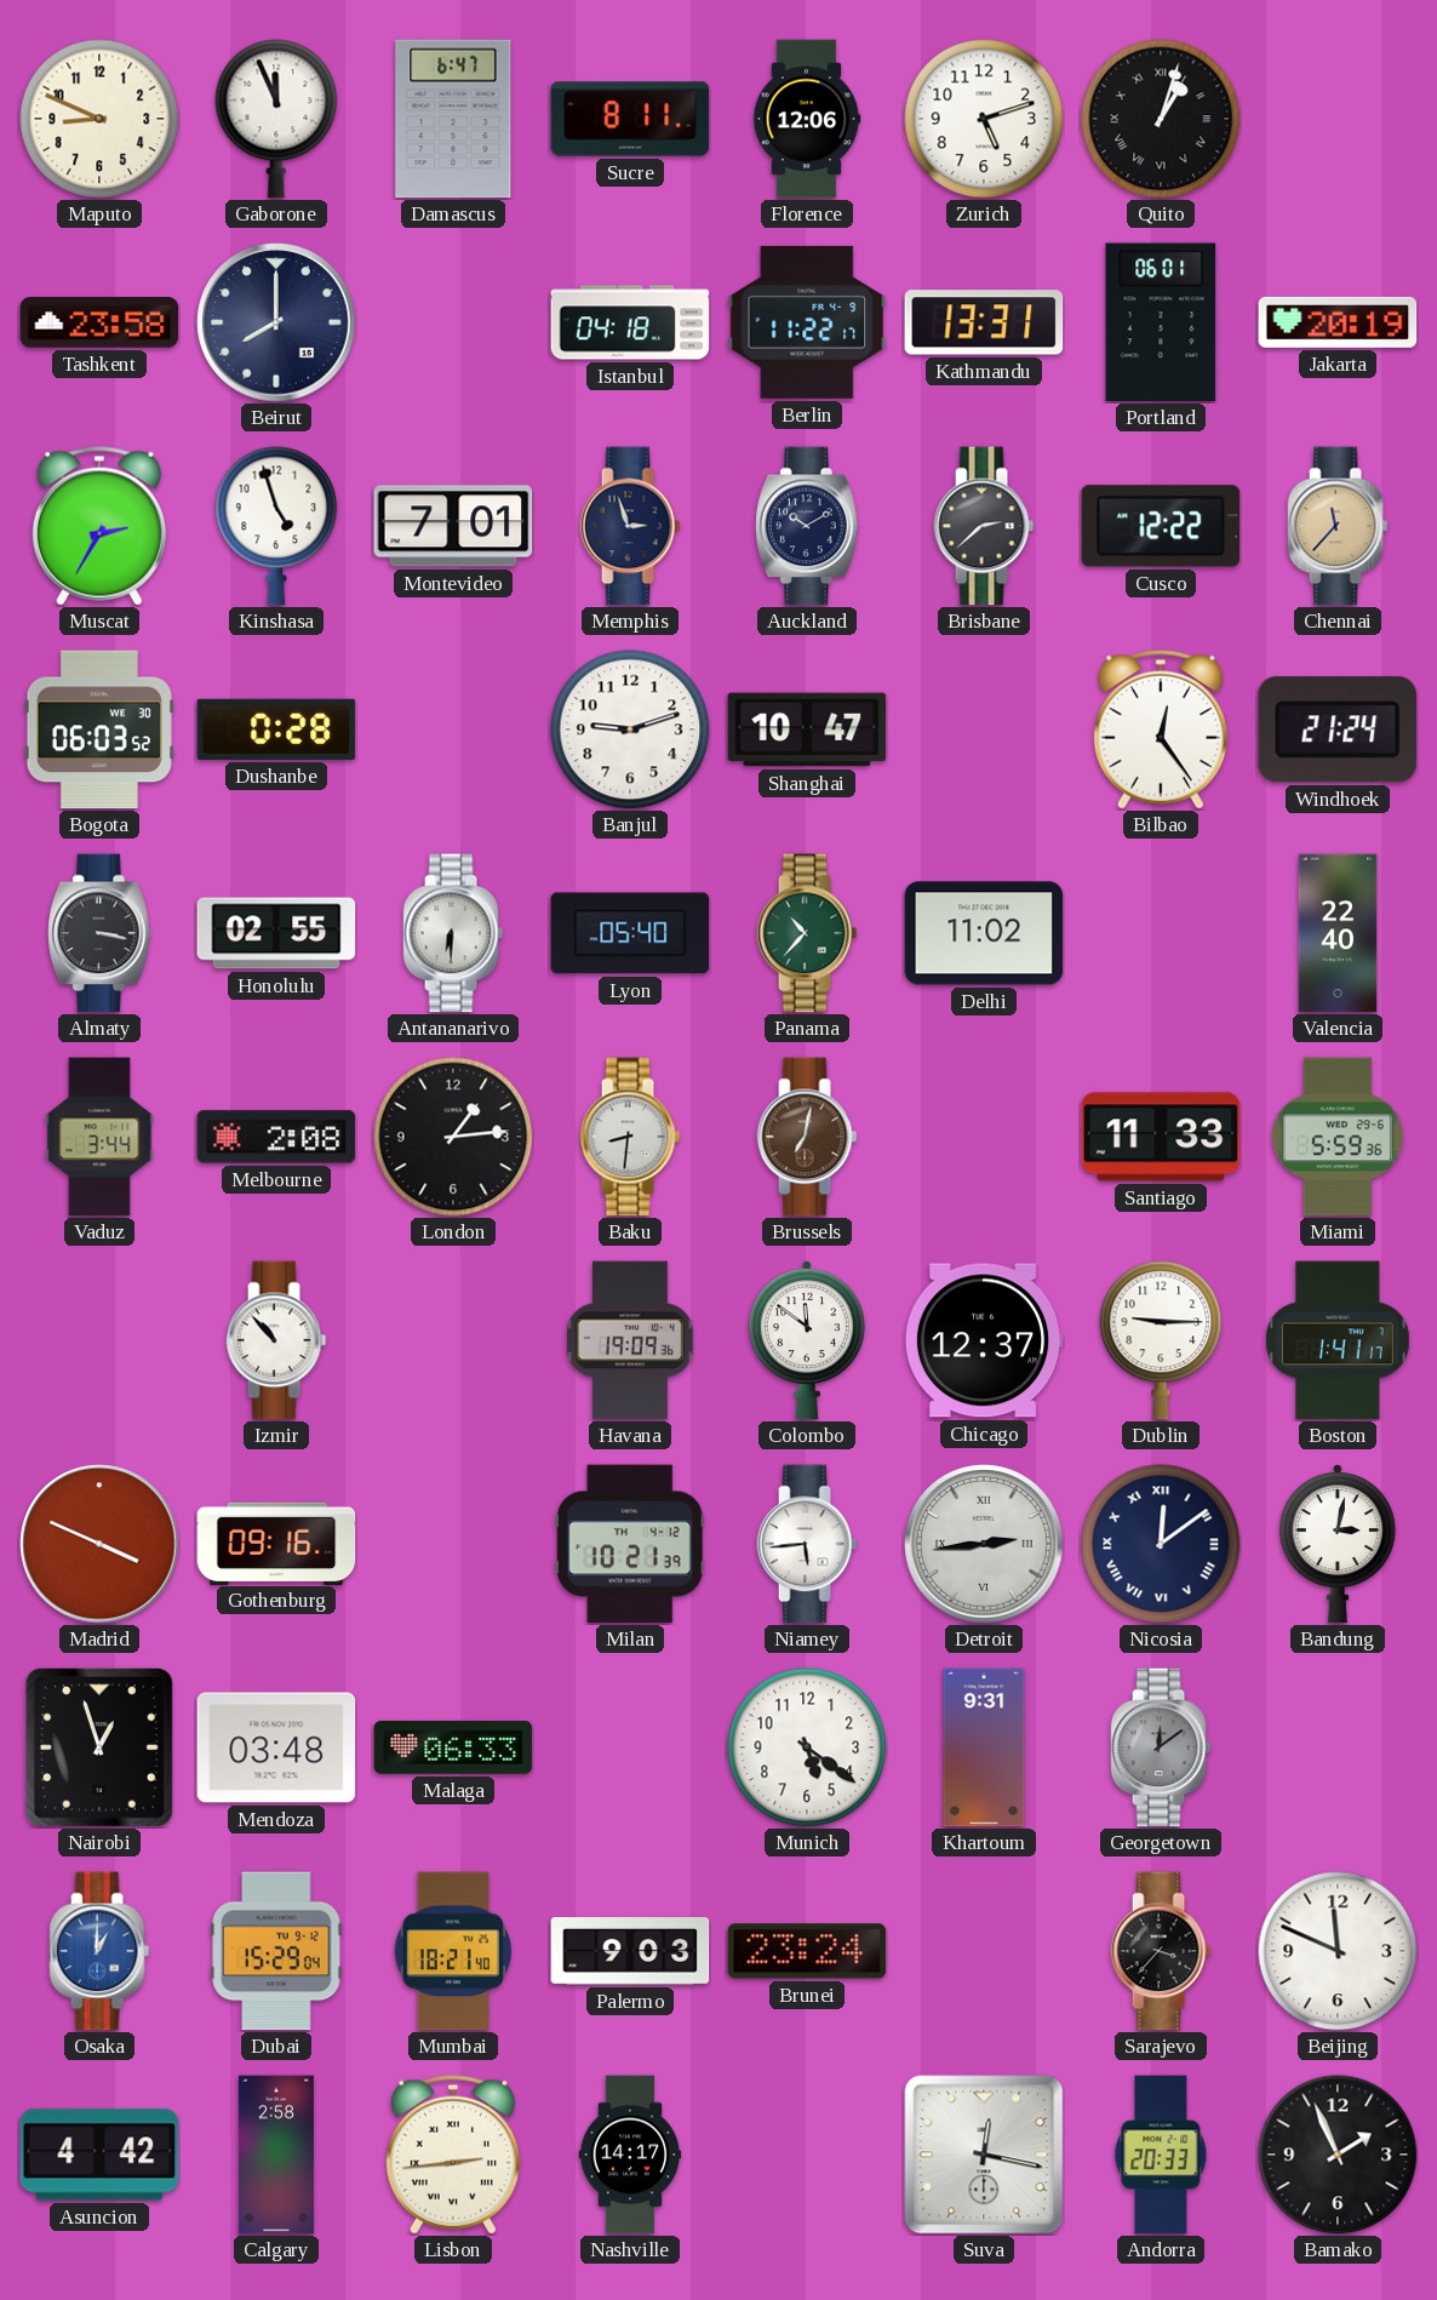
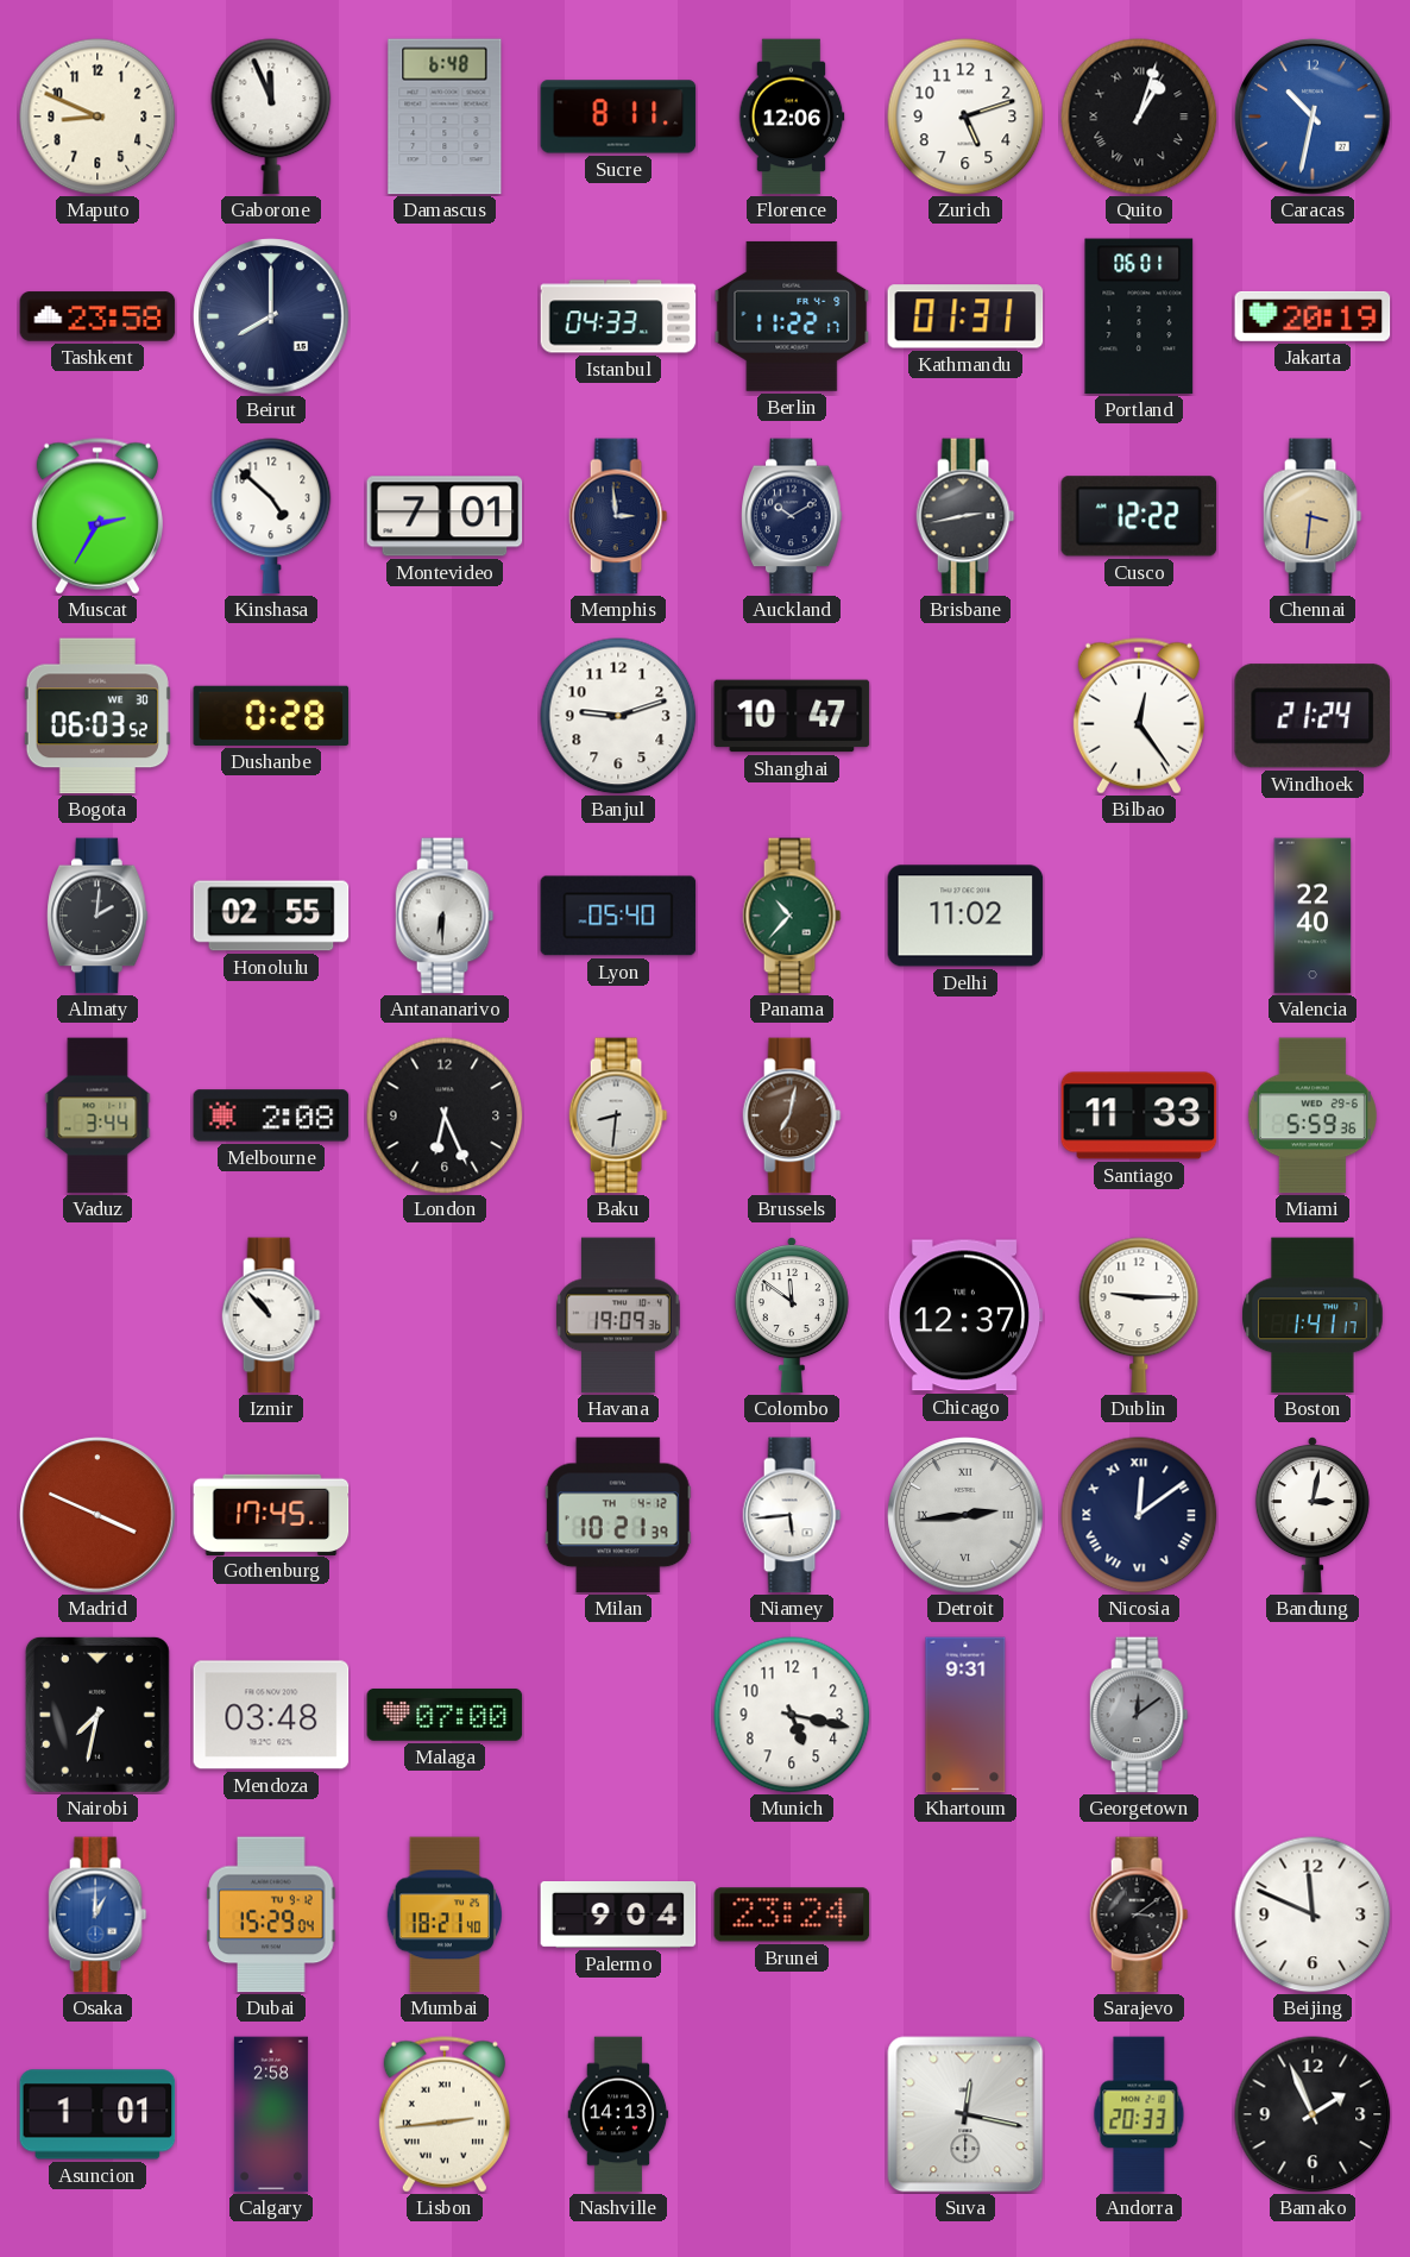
Damascus: 6:47 -> 6:48 (445, 117)
Caracas: none -> 10:32 (1313, 117)
Istanbul: 04:18 -> 04:33 (618, 316)
Kathmandu: 13:31 -> 01:31 (965, 316)
Kinshasa: 4:57 -> 4:52 (271, 516)
Memphis: 2:57 -> 2:59 (618, 516)
Brisbane: 2:38 -> 2:43 (965, 516)
Chennai: 11:37 -> 3:31 (1313, 516)
Almaty: 3:17 -> 2:01 (97, 916)
London: 1:14 -> 6:26 (445, 1115)
Gothenburg: 09:16 -> 17:45 (271, 1514)
Nairobi: 12:57 -> 7:32 (97, 1715)
Malaga: 06:33 -> 07:00 (445, 1715)
Munich: 5:21 -> 5:17 (792, 1715)
Palermo: 9:03 -> 9:04 (618, 1916)
Sarajevo: 3:37 -> 3:09 (1139, 1915)
Asuncion: 4:42 -> 1:01 (97, 2114)
Nashville: 14:17 -> 14:13 (618, 2114)
